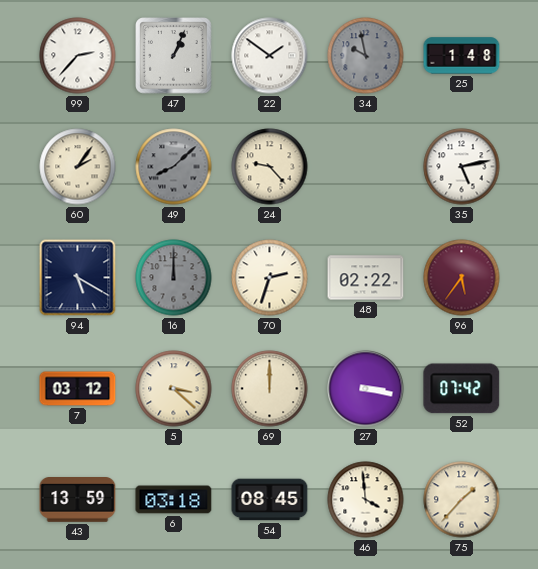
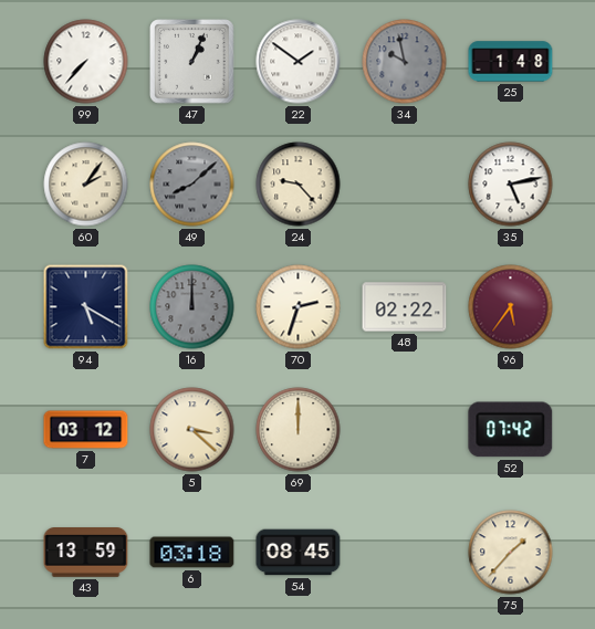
99: 2:37 -> 7:37 (86, 62)
27: 3:17 -> none (366, 389)
46: 3:59 -> none (366, 500)
